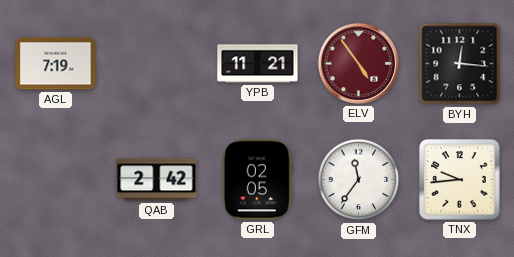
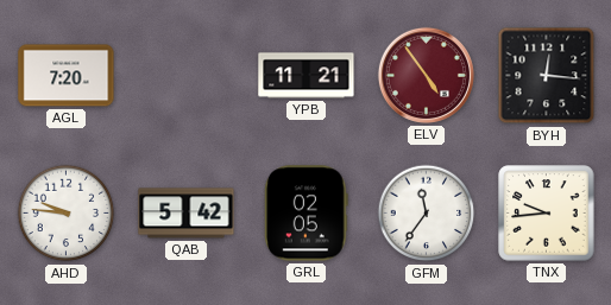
AGL: 7:19 -> 7:20 (67, 76)
AHD: none -> 9:46 (67, 214)
QAB: 2:42 -> 5:42 (187, 214)
